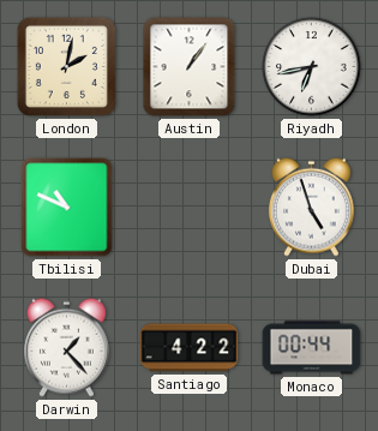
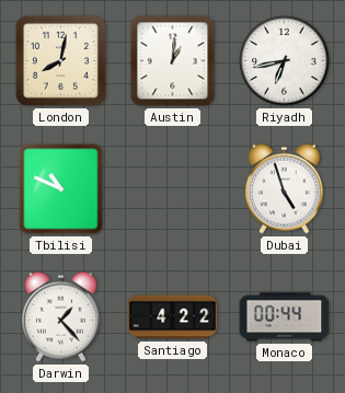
London: 2:02 -> 8:02 (60, 60)
Austin: 1:06 -> 1:01 (173, 61)
